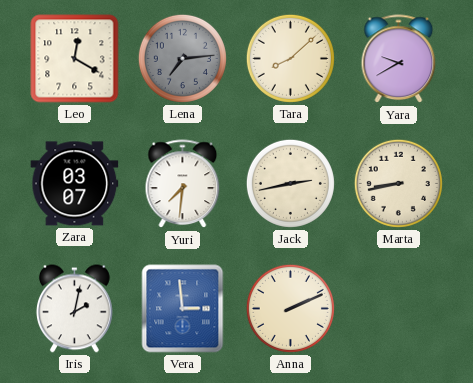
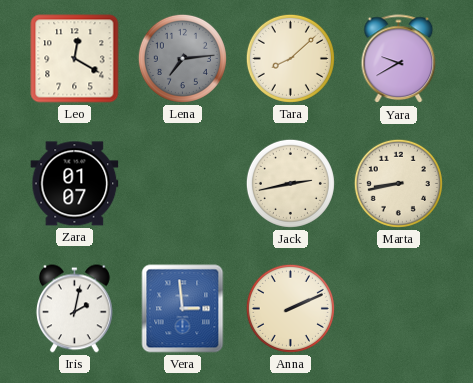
Zara: 03:07 -> 01:07 (75, 184)
Yuri: 7:31 -> none (183, 184)
